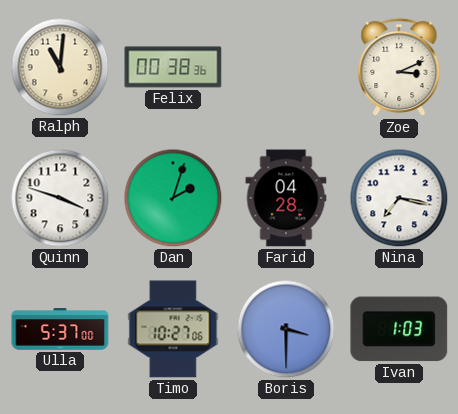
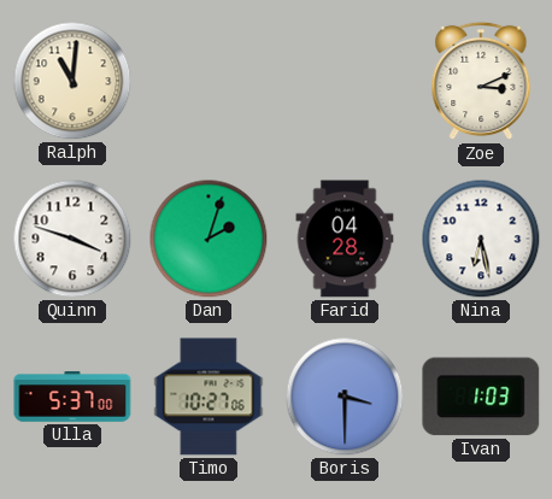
Felix: 00:38 -> none (173, 67)
Nina: 7:17 -> 6:28 (481, 239)
